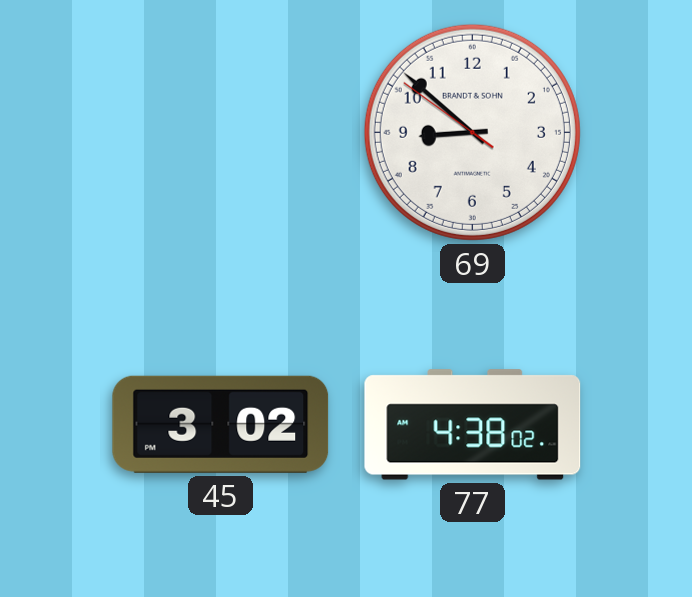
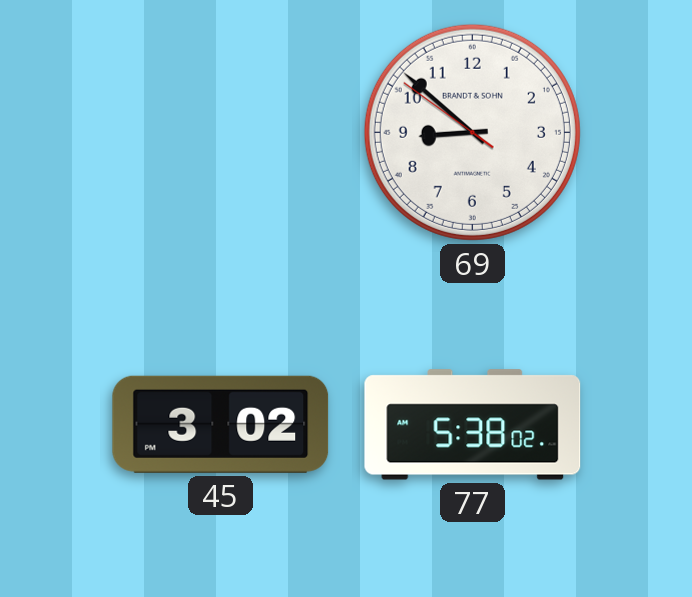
77: 4:38 -> 5:38 (473, 425)
